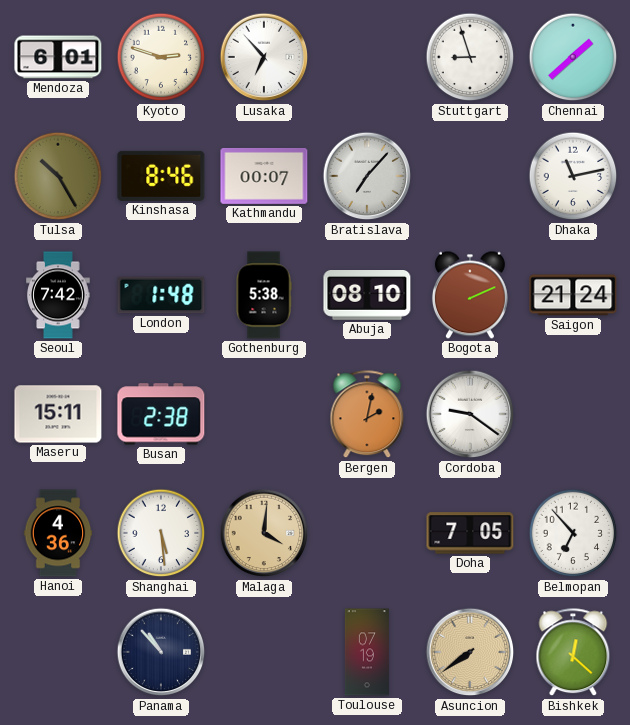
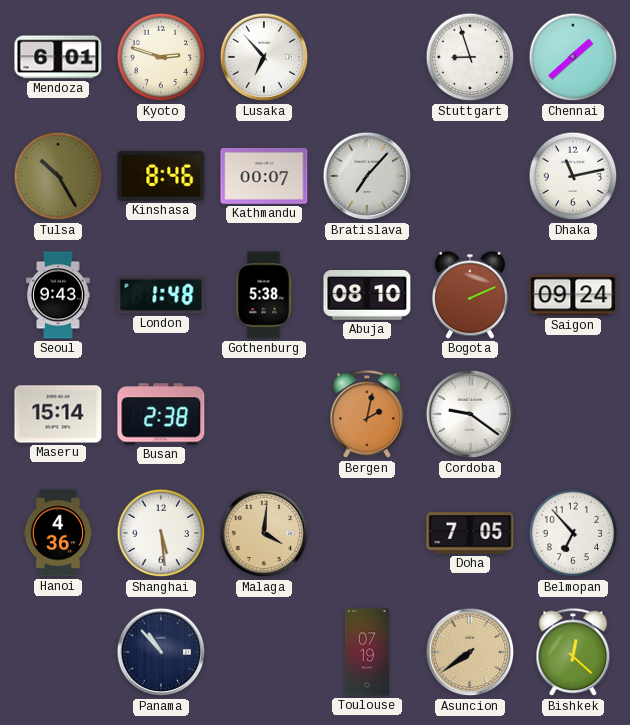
Seoul: 7:42 -> 9:43 (58, 295)
Saigon: 21:24 -> 09:24 (573, 295)
Maseru: 15:11 -> 15:14 (58, 414)
